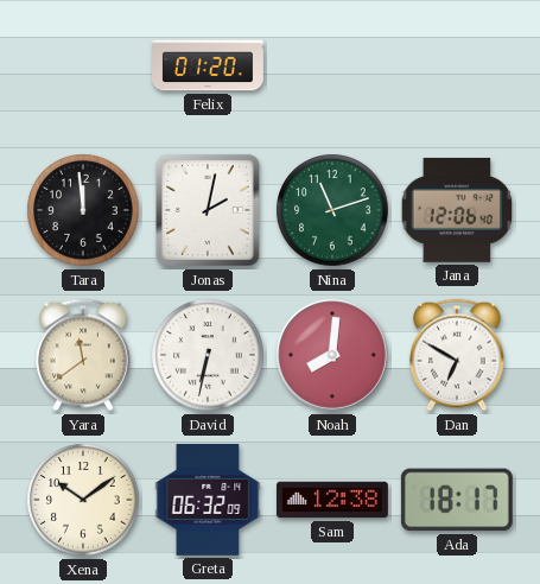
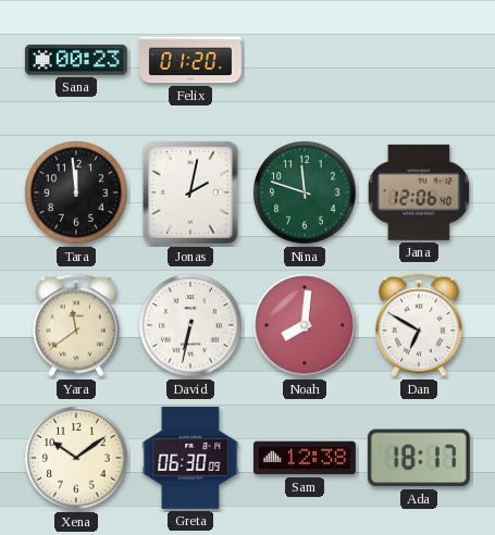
Sana: none -> 00:23 (76, 60)
Nina: 11:12 -> 11:48 (305, 192)
Greta: 06:32 -> 06:30 (190, 458)
